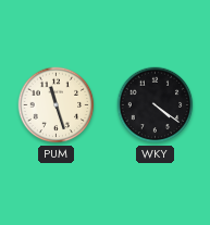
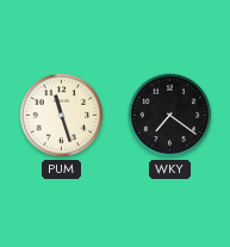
WKY: 4:21 -> 7:21 (170, 116)
